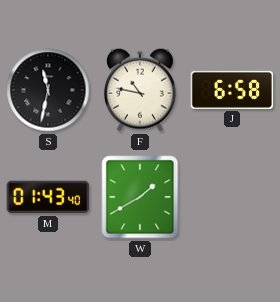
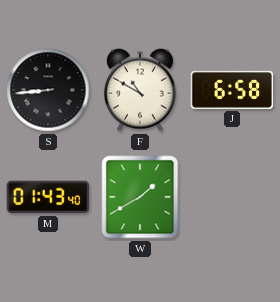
S: 11:32 -> 8:44 (48, 90)
F: 10:47 -> 10:50 (140, 90)
